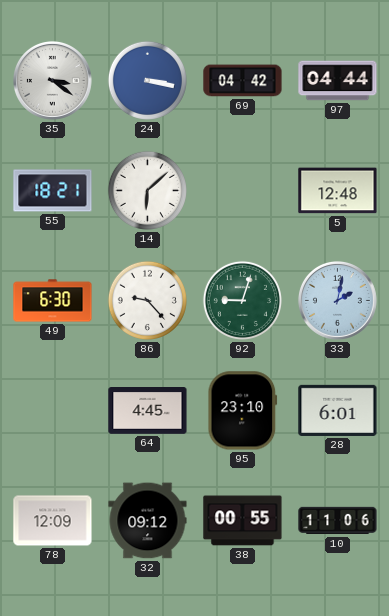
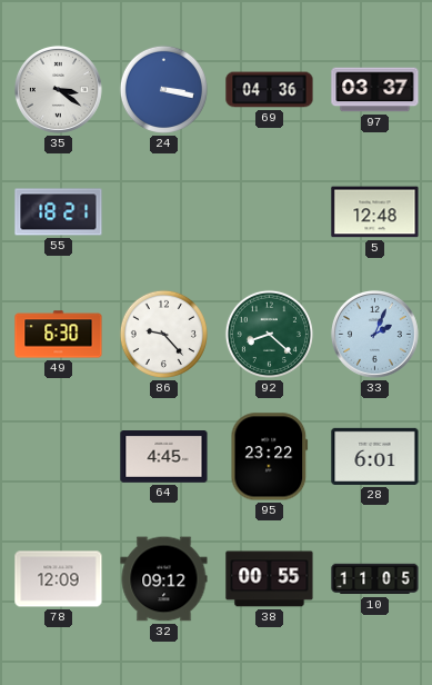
69: 04:42 -> 04:36 (270, 90)
97: 04:44 -> 03:37 (375, 90)
14: 6:08 -> none (147, 190)
92: 9:03 -> 8:22 (269, 334)
33: 2:02 -> 2:04 (374, 334)
95: 23:10 -> 23:22 (270, 457)
10: 11:06 -> 11:05 (375, 579)
